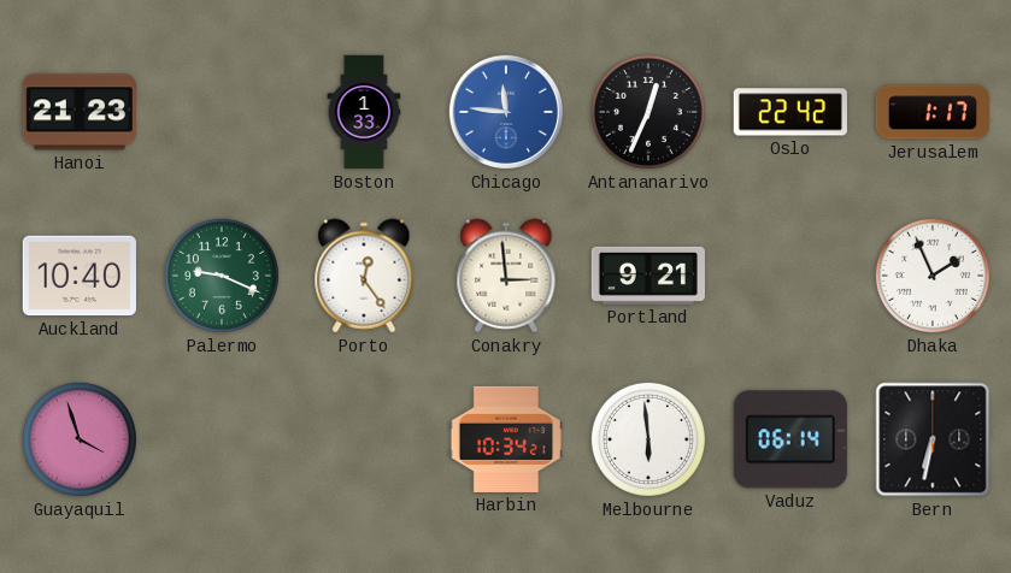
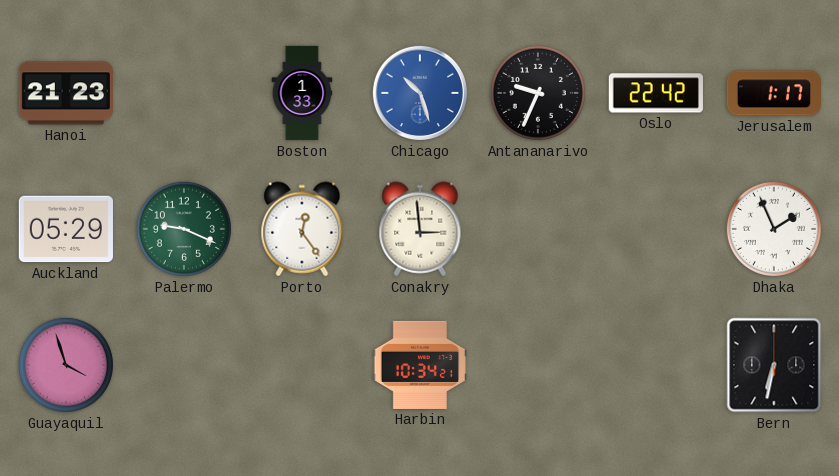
Chicago: 11:46 -> 10:27 (420, 93)
Antananarivo: 12:34 -> 9:34 (538, 93)
Auckland: 10:40 -> 05:29 (66, 229)
Portland: 9:21 -> none (648, 276)
Melbourne: 5:59 -> none (648, 439)
Vaduz: 06:14 -> none (790, 439)
